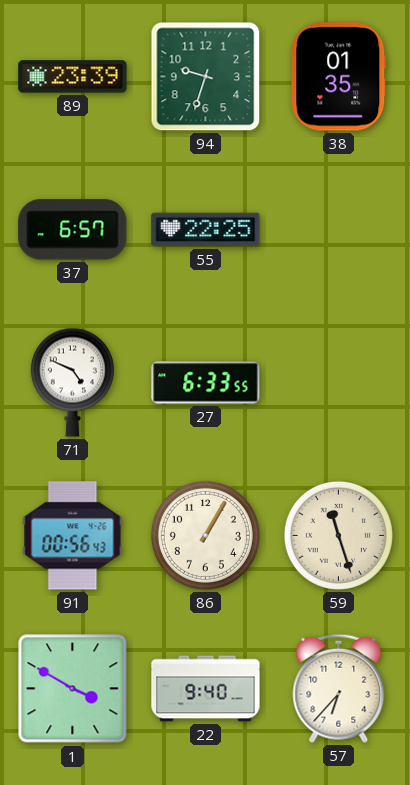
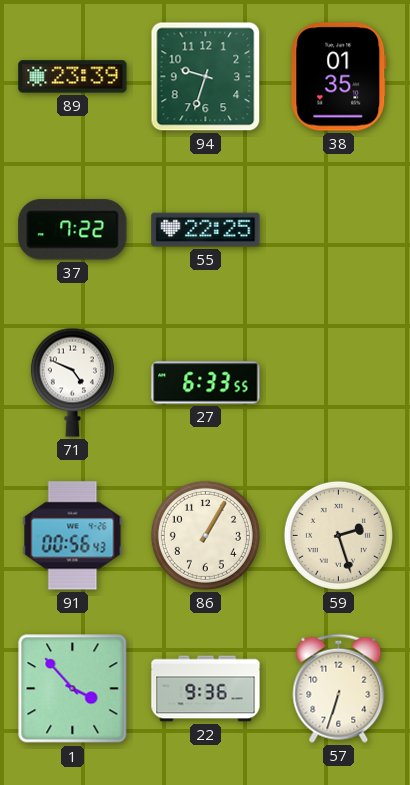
37: 6:57 -> 7:22 (73, 230)
59: 11:27 -> 2:27 (338, 535)
1: 3:50 -> 3:53 (73, 689)
22: 9:40 -> 9:36 (206, 689)
57: 6:37 -> 6:33 (339, 688)
